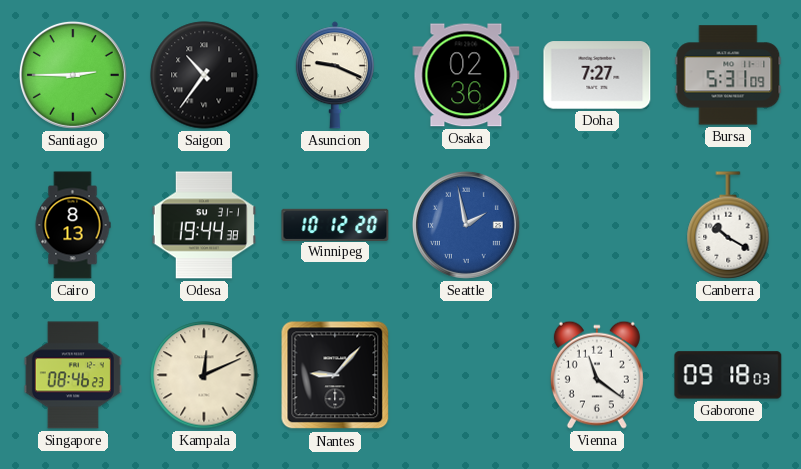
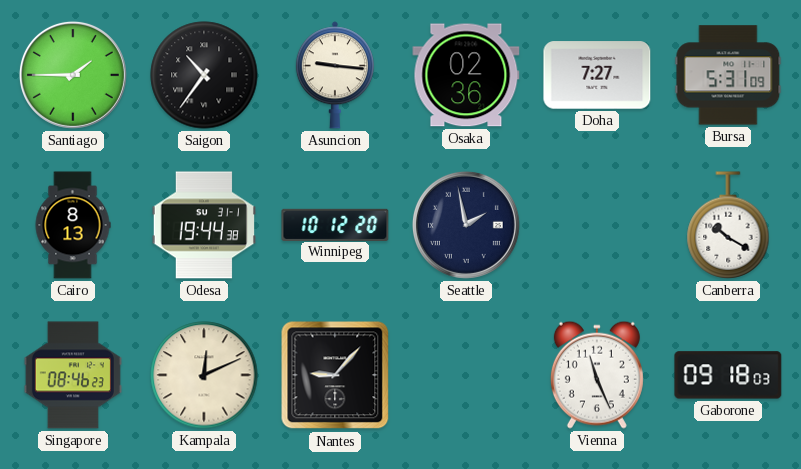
Santiago: 2:45 -> 1:45 (73, 75)
Asuncion: 9:19 -> 9:16 (335, 75)
Seattle dial: blue -> navy (466, 225)
Vienna: 11:21 -> 11:26 (597, 375)
